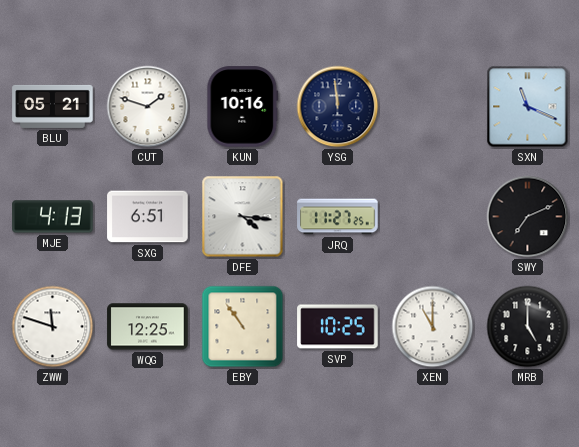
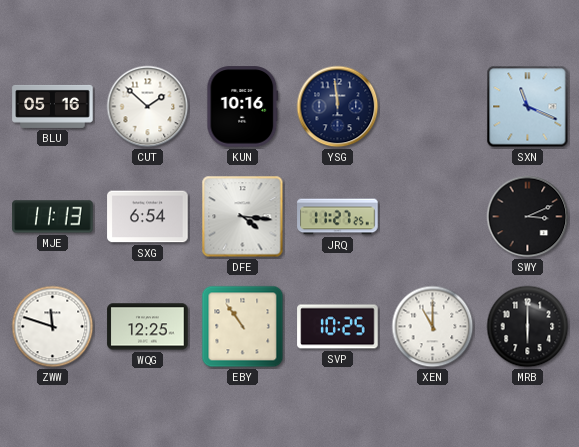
BLU: 05:21 -> 05:16 (53, 106)
CUT: 1:48 -> 1:52 (148, 107)
MJE: 4:13 -> 11:13 (53, 217)
SXG: 6:51 -> 6:54 (148, 217)
SWY: 7:11 -> 3:11 (528, 217)
MRB: 5:00 -> 6:00 (528, 327)
